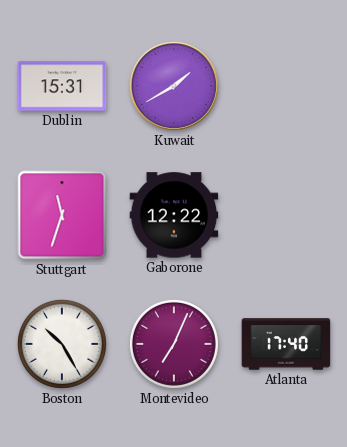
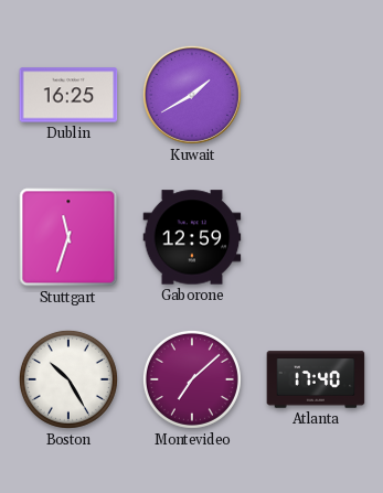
Dublin: 15:31 -> 16:25 (68, 95)
Gaborone: 12:22 -> 12:59 (192, 237)
Montevideo: 7:04 -> 7:08 (192, 379)
